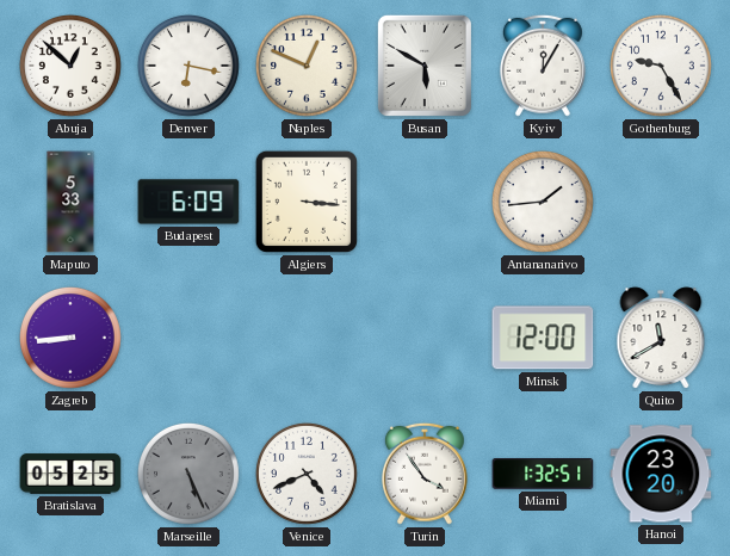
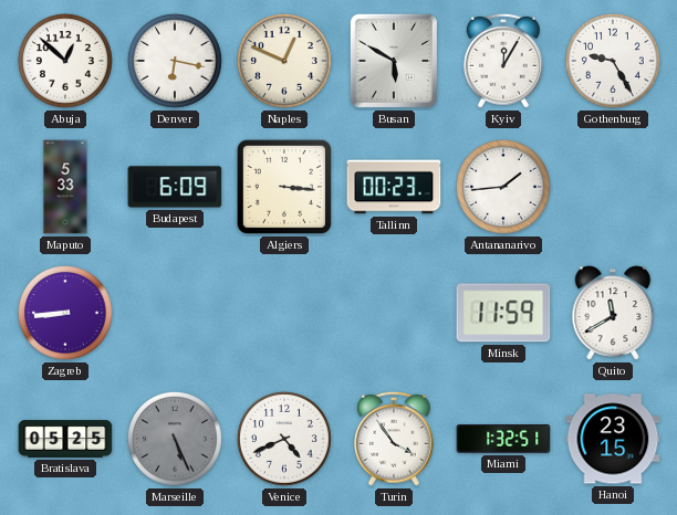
Tallinn: none -> 00:23 (394, 187)
Minsk: 12:00 -> 11:59 (503, 313)
Hanoi: 23:20 -> 23:15 (613, 439)
